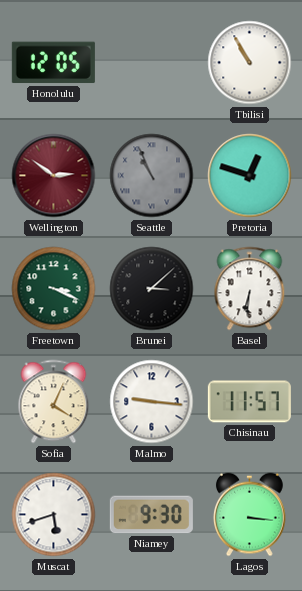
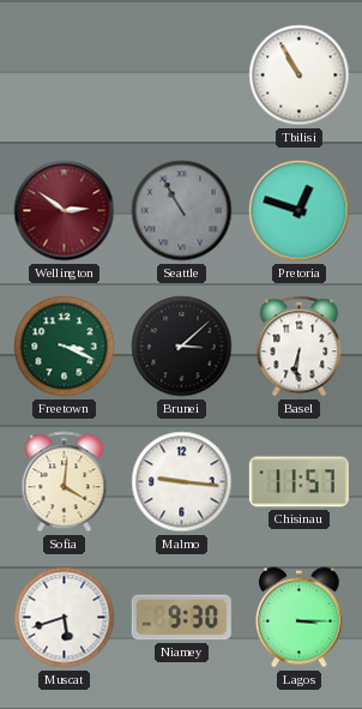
Honolulu: 12:05 -> none (53, 63)
Seattle: 10:56 -> 10:55 (182, 211)
Sofia: 4:04 -> 4:01 (65, 482)
Lagos: 3:16 -> 3:15 (298, 618)
